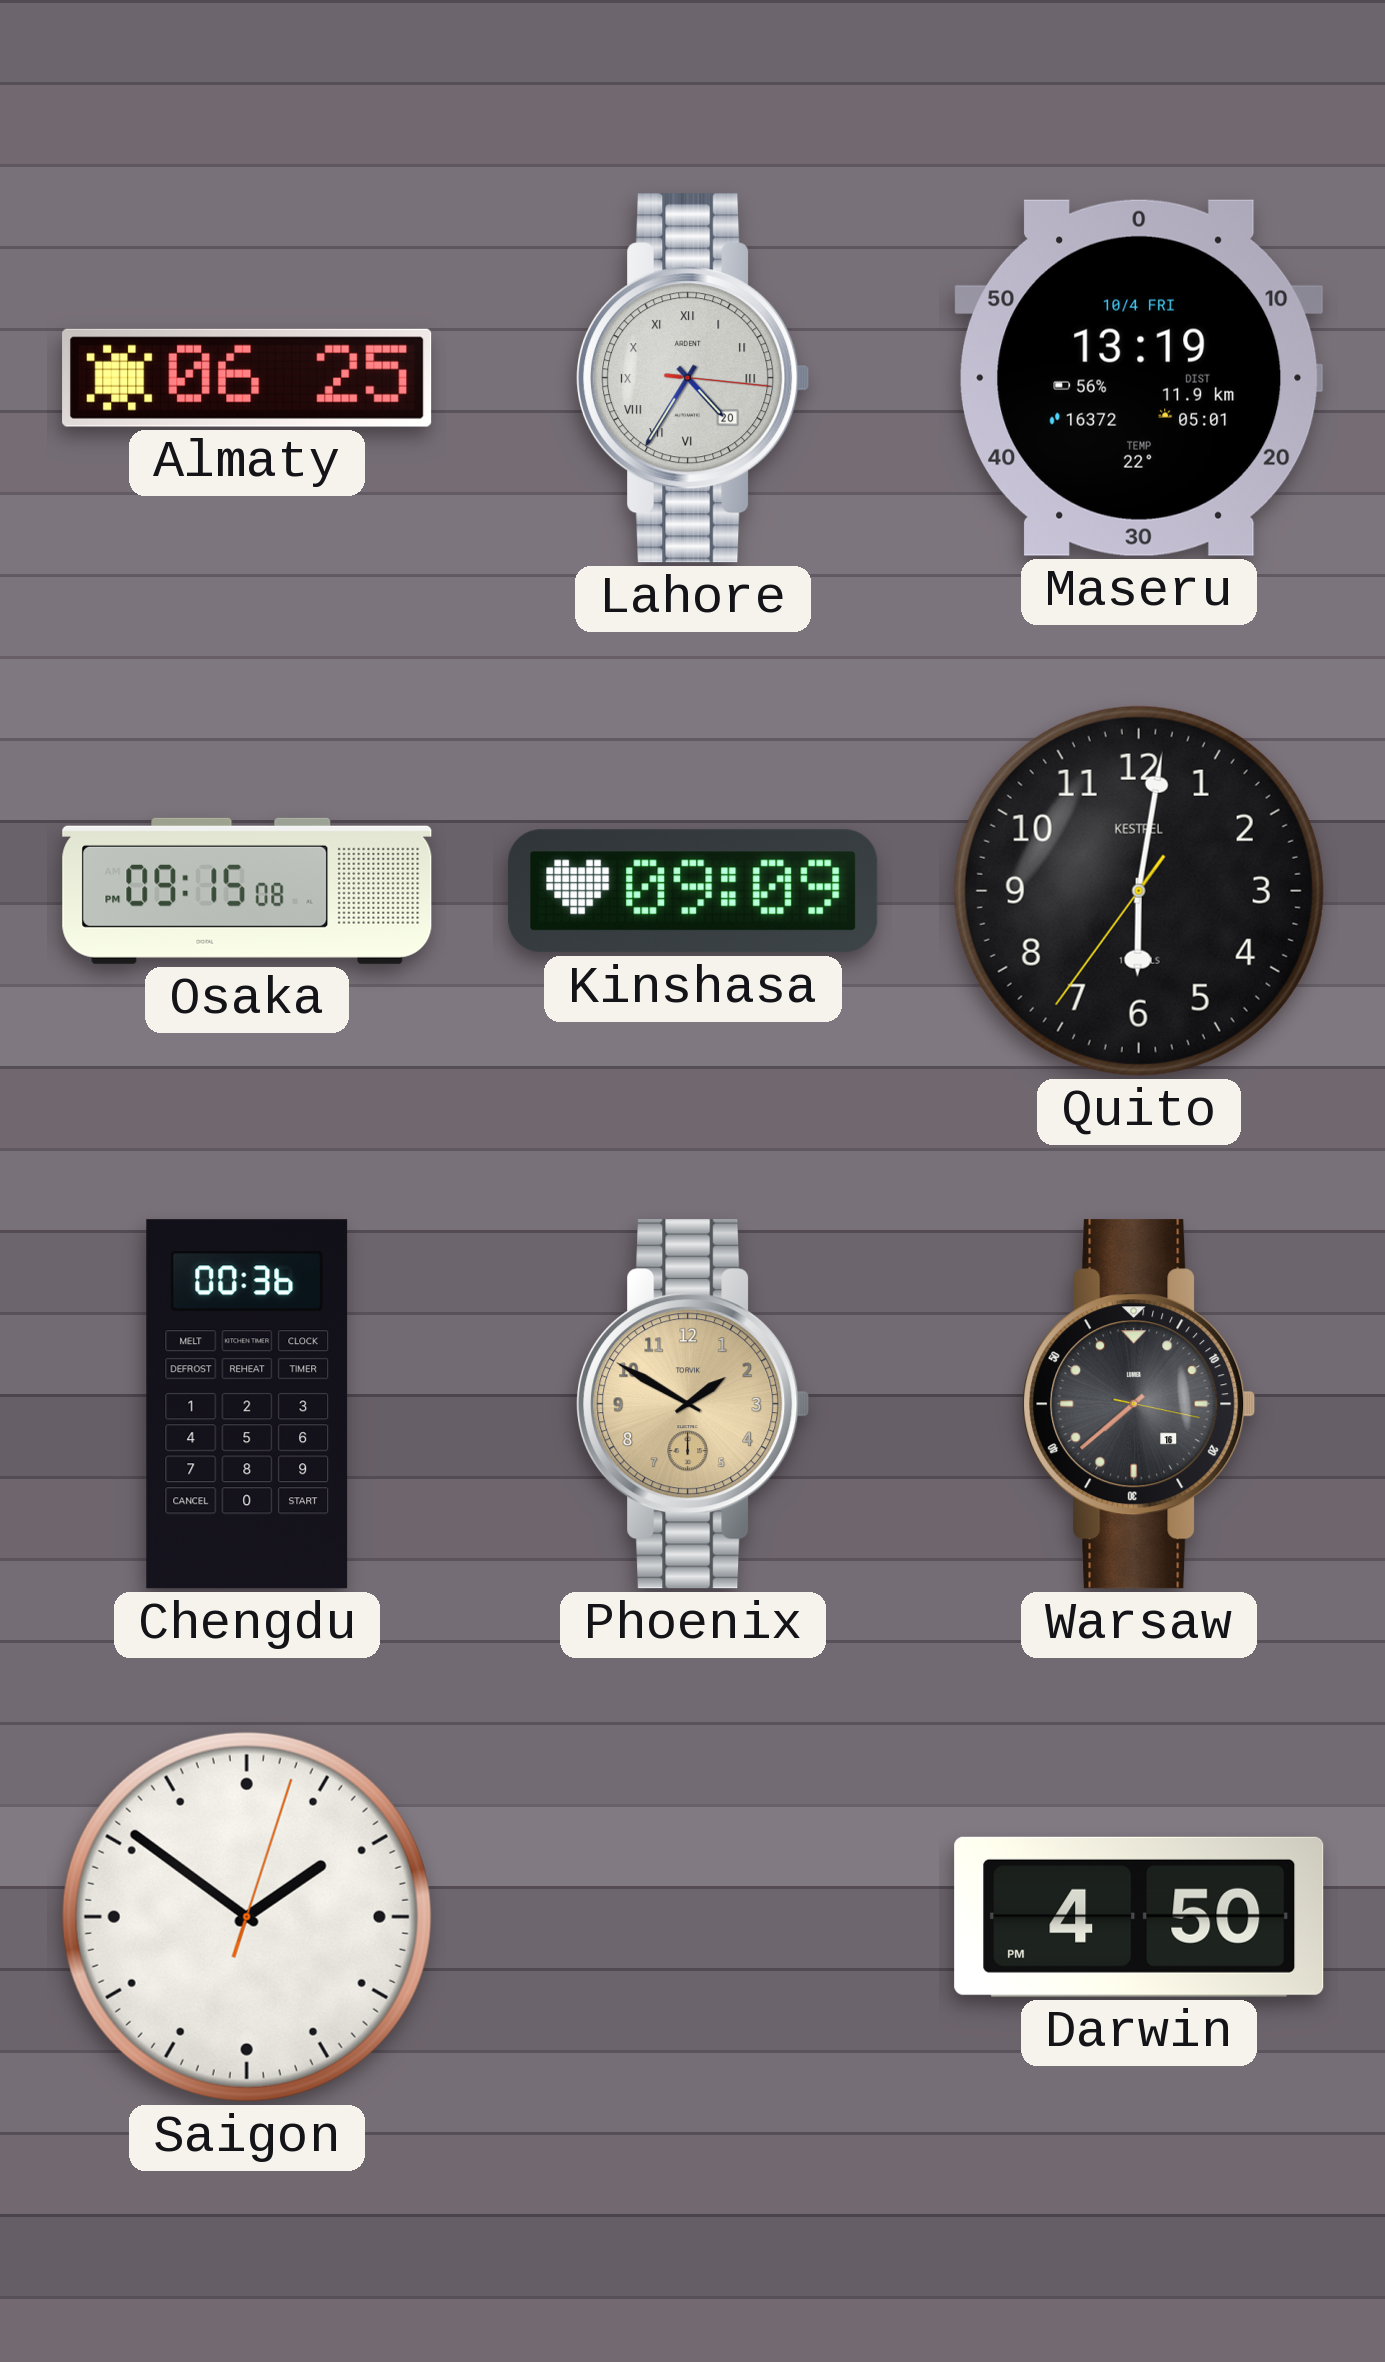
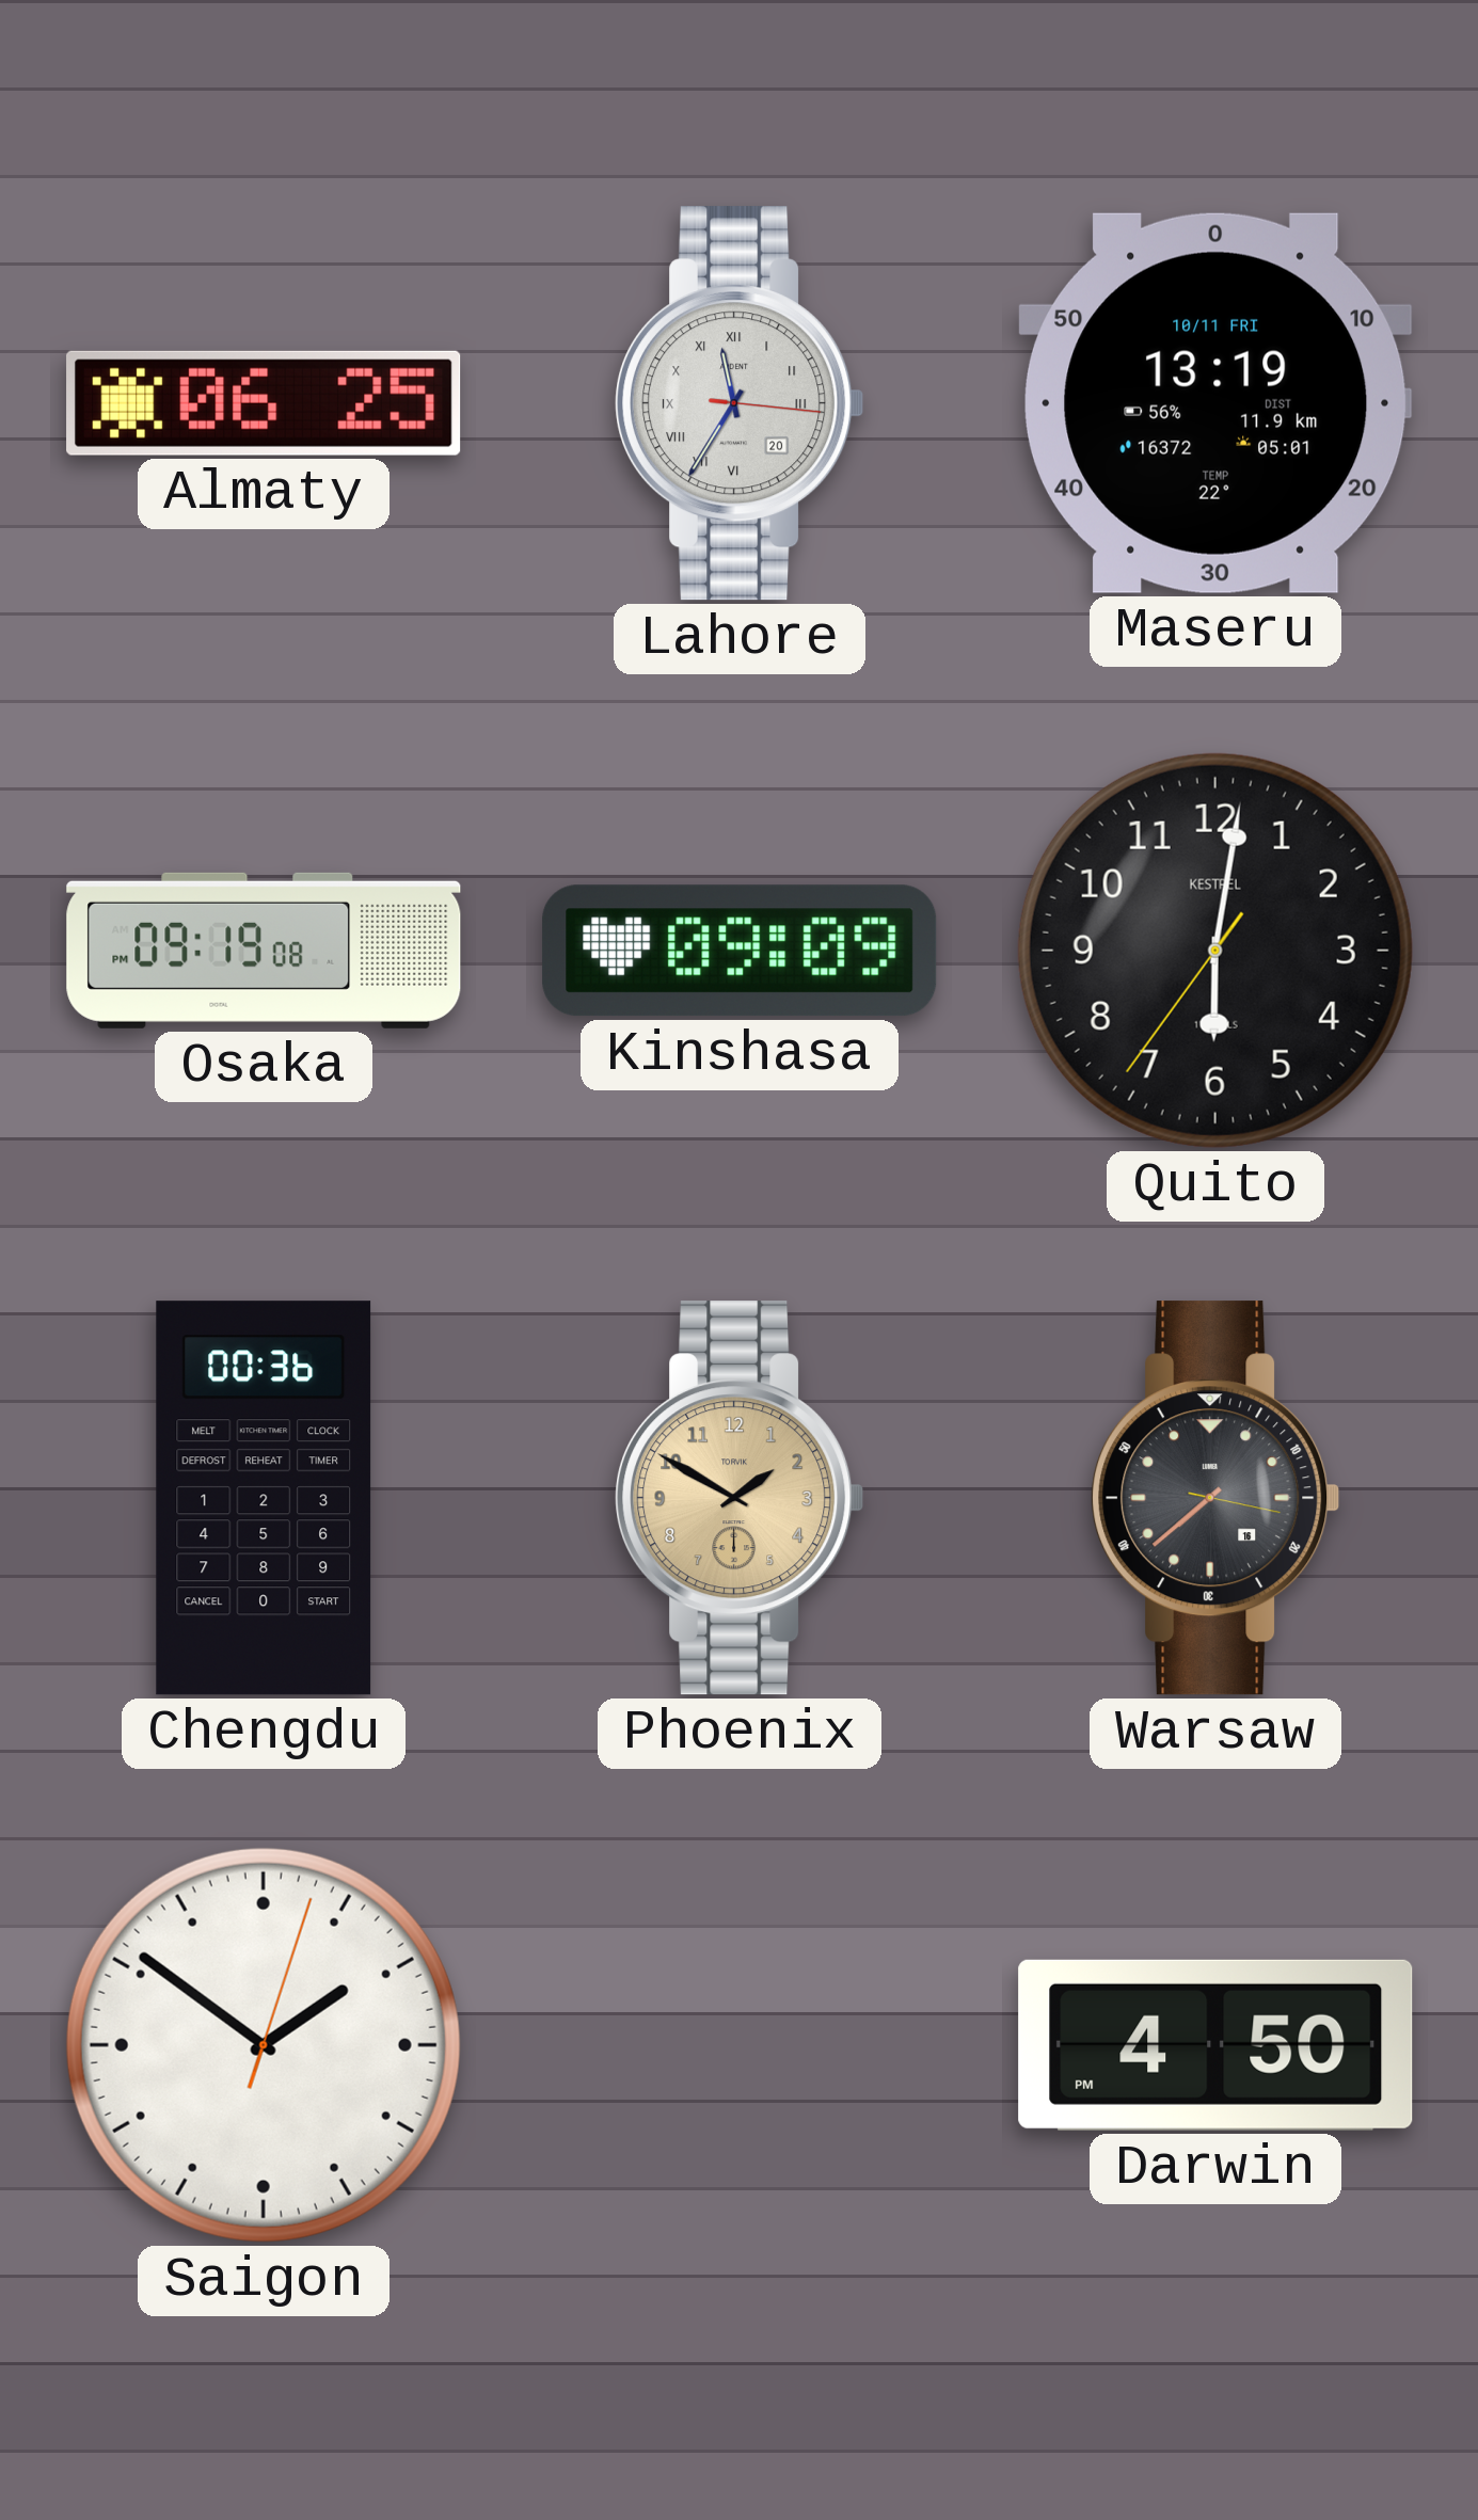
Lahore: 4:35 -> 11:35 (740, 403)
Maseru date: 10/4 FRI -> 10/11 FRI (1215, 403)
Osaka: 09:15 -> 09:19 (264, 951)
